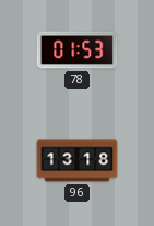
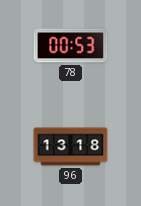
78: 01:53 -> 00:53 (71, 46)
